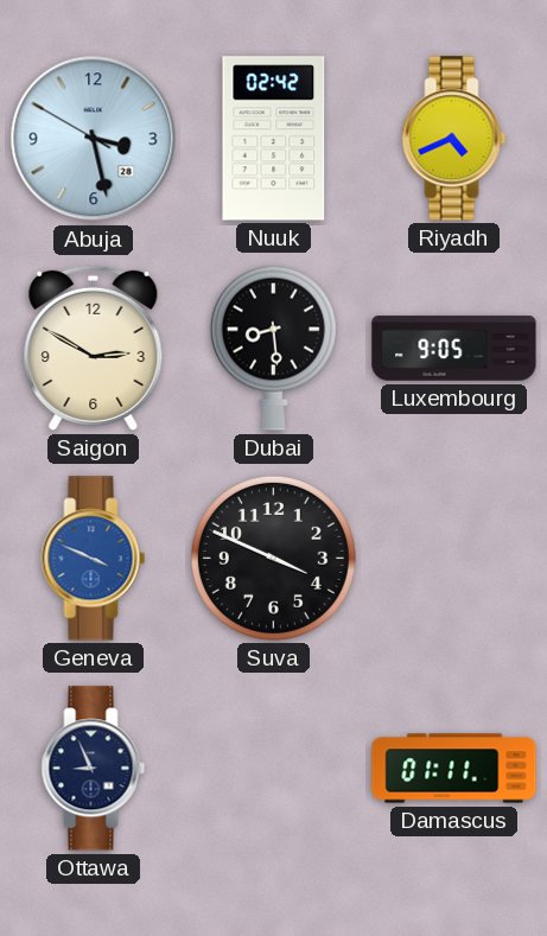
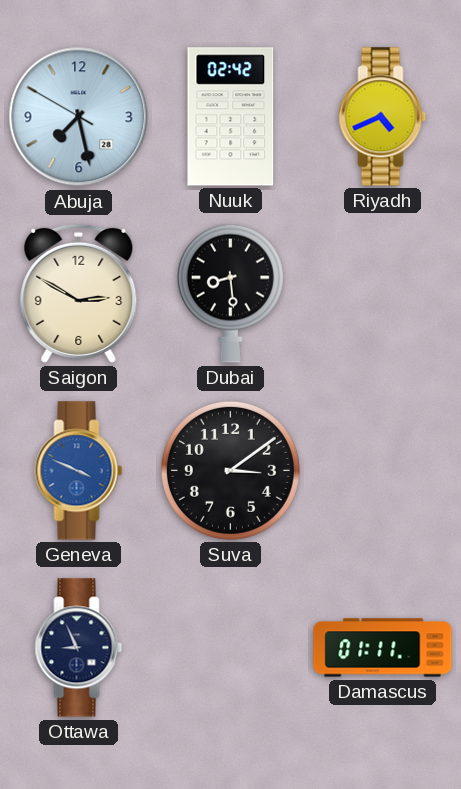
Abuja: 3:27 -> 7:27 (79, 117)
Luxembourg: 9:05 -> none (454, 349)
Suva: 3:49 -> 3:09 (230, 470)
